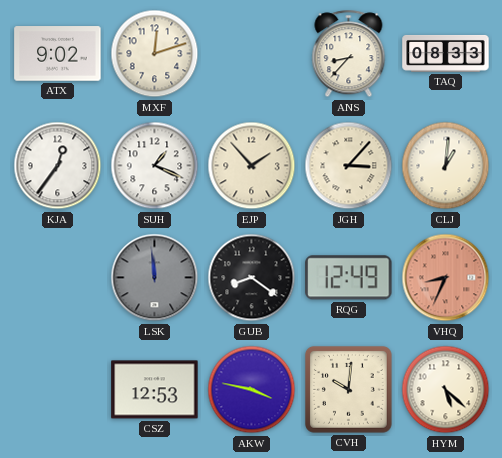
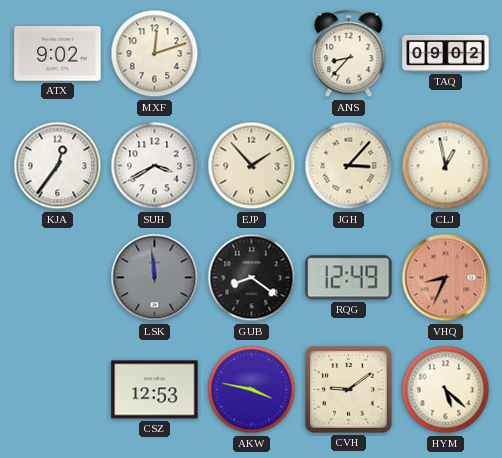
TAQ: 08:33 -> 09:02 (446, 53)
SUH: 1:19 -> 3:40 (155, 166)
CLJ: 1:01 -> 12:58 (446, 166)
CVH: 10:01 -> 9:09 (349, 390)
